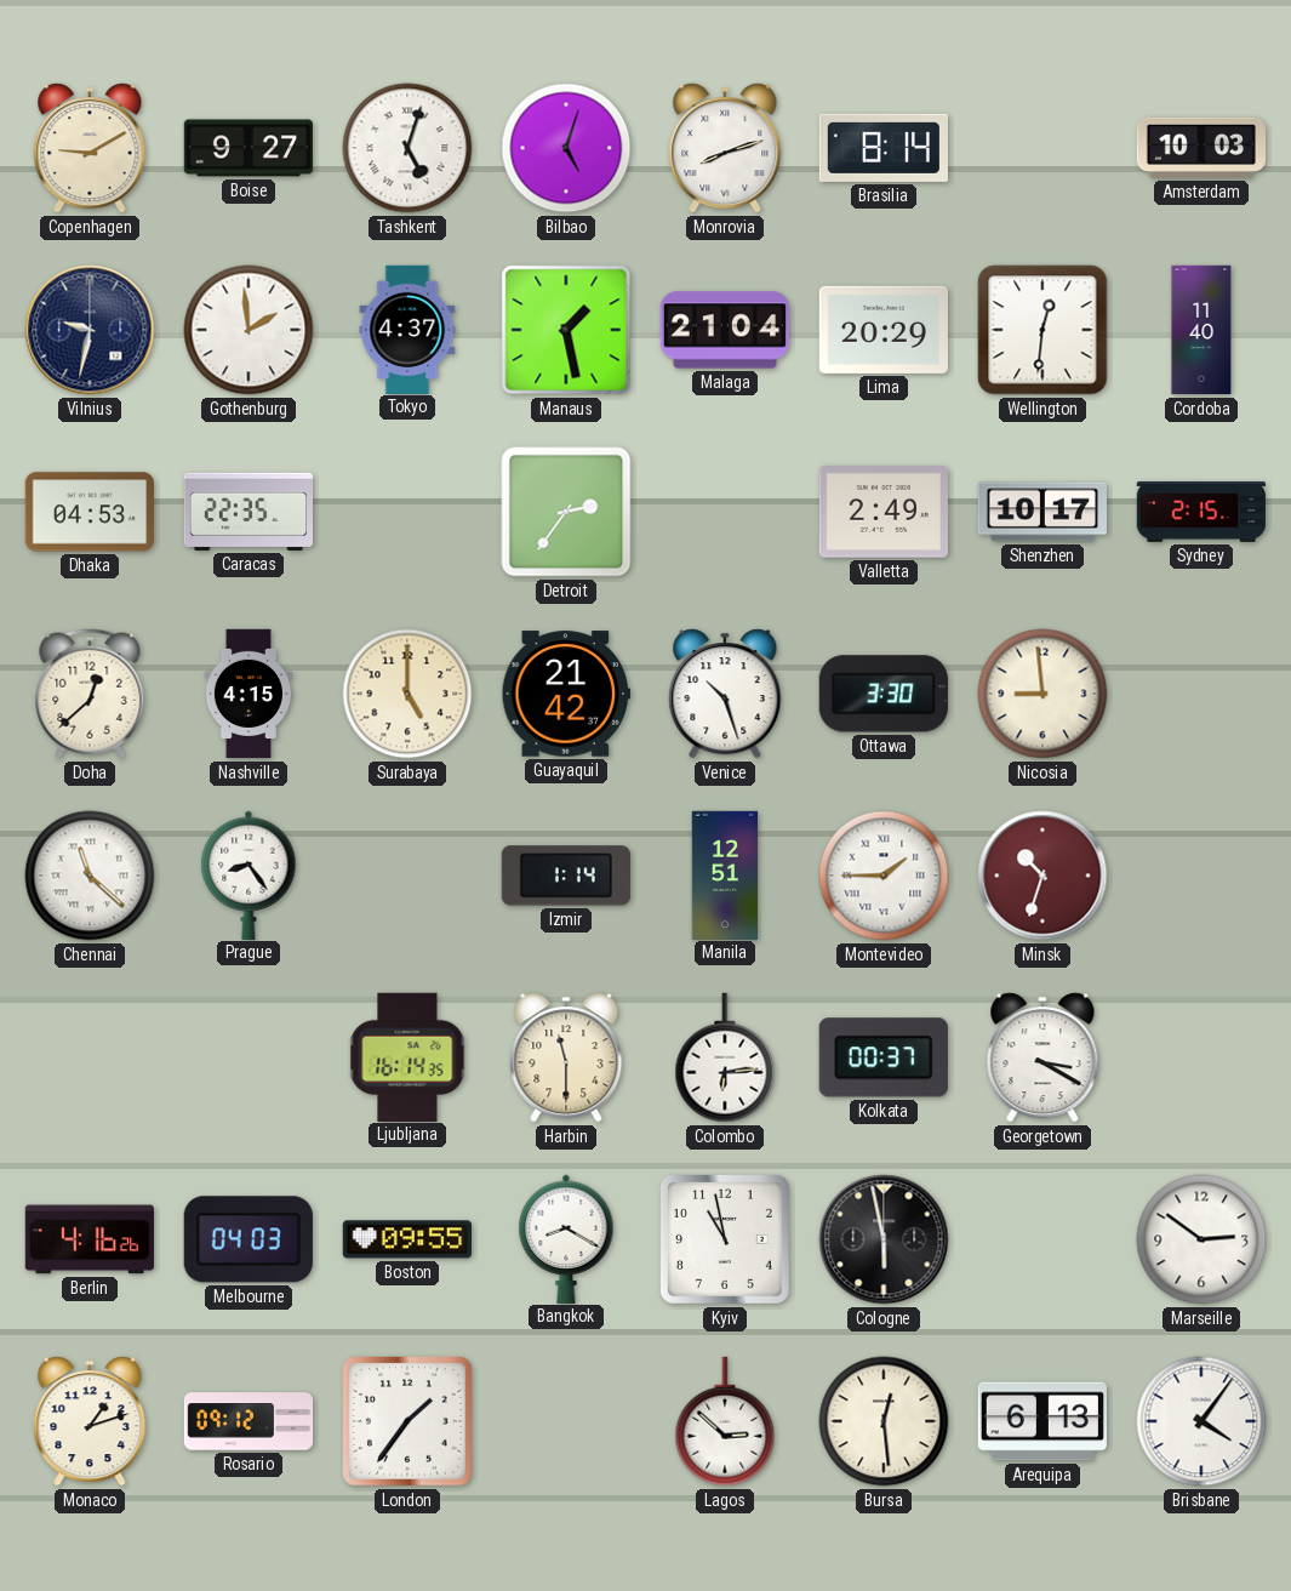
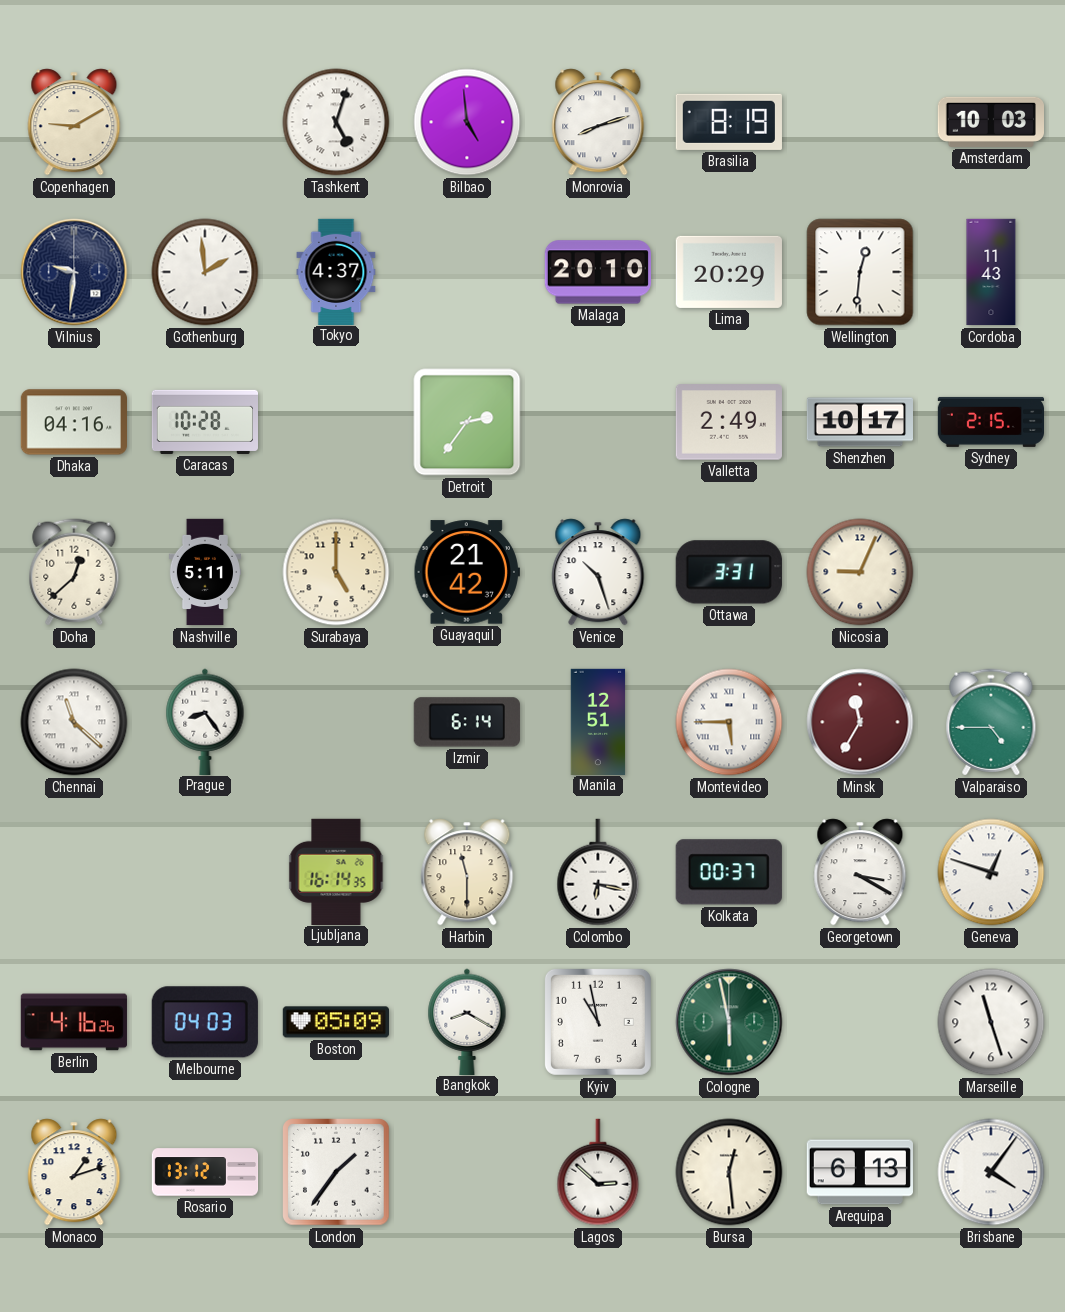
Boise: 9:27 -> none (247, 148)
Bilbao: 5:03 -> 4:59 (467, 122)
Brasilia: 8:14 -> 8:19 (729, 122)
Vilnius: 9:32 -> 9:31 (74, 272)
Manaus: 1:28 -> none (566, 330)
Malaga: 21:04 -> 20:10 (597, 272)
Cordoba: 11:40 -> 11:43 (991, 272)
Dhaka: 04:53 -> 04:16 (73, 422)
Caracas: 22:35 -> 10:28 (204, 422)
Nashville: 4:15 -> 5:11 (204, 572)
Ottawa: 3:30 -> 3:31 (729, 572)
Nicosia: 8:59 -> 9:04 (860, 572)
Izmir: 1:14 -> 6:14 (467, 722)
Montevideo: 1:45 -> 5:45 (729, 722)
Minsk: 10:33 -> 11:35 (860, 722)
Valparaiso: none -> 4:45 (991, 722)
Colombo: 6:14 -> 6:17 (598, 872)
Geneva: none -> 12:48 (991, 872)
Boston: 09:55 -> 05:09 (335, 1022)
Cologne dial: black -> green (729, 1022)
Marseille: 2:51 -> 11:27 (991, 1022)
Rosario: 09:12 -> 13:12 (205, 1172)
